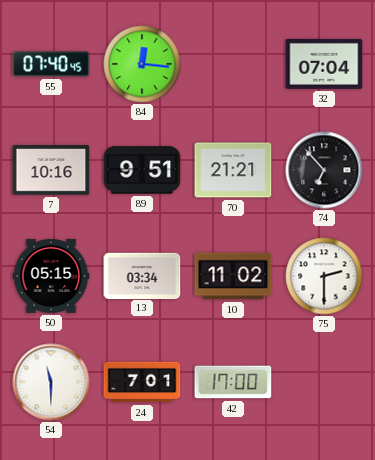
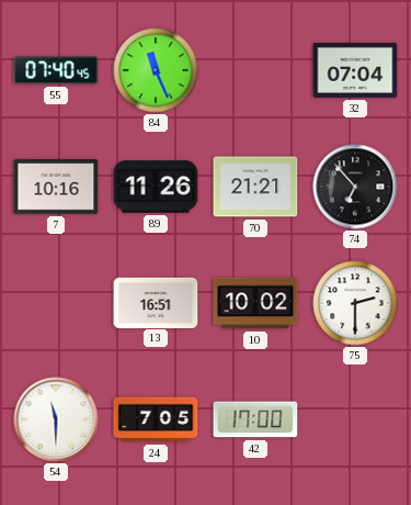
84: 12:16 -> 11:26 (156, 70)
89: 9:51 -> 11:26 (156, 187)
50: 05:15 -> none (51, 276)
13: 03:34 -> 16:51 (156, 302)
10: 11:02 -> 10:02 (255, 303)
24: 7:01 -> 7:05 (156, 419)
